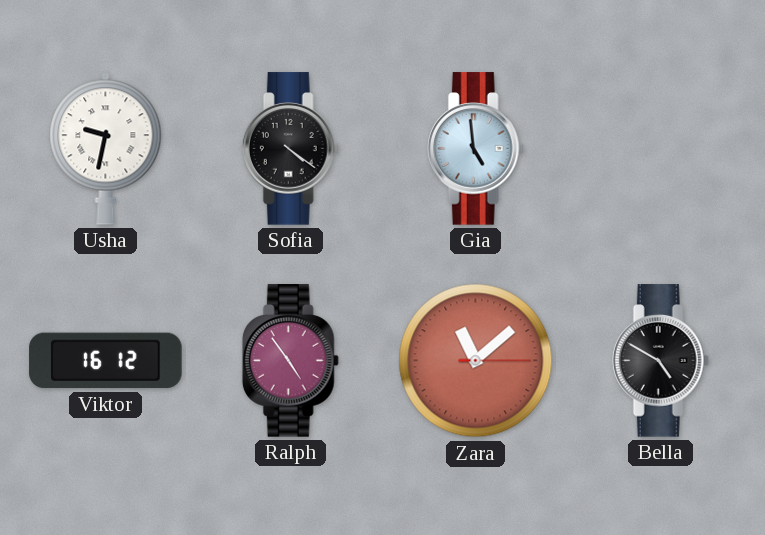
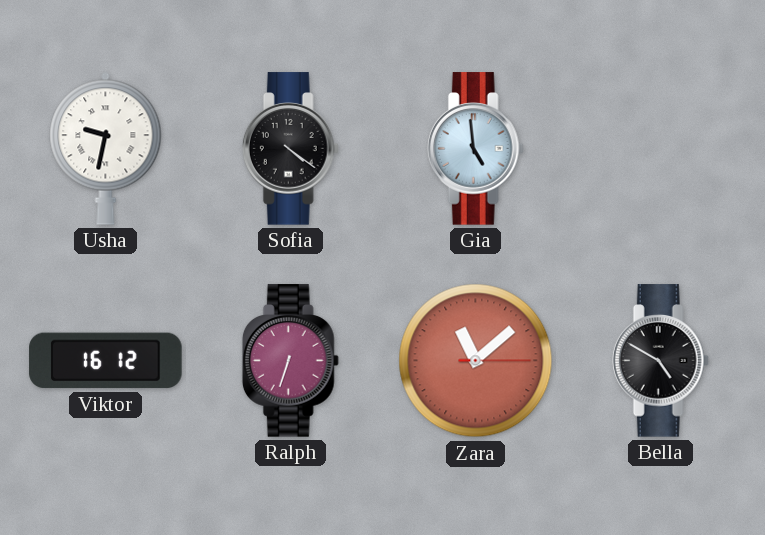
Ralph: 4:54 -> 6:33 (290, 361)
